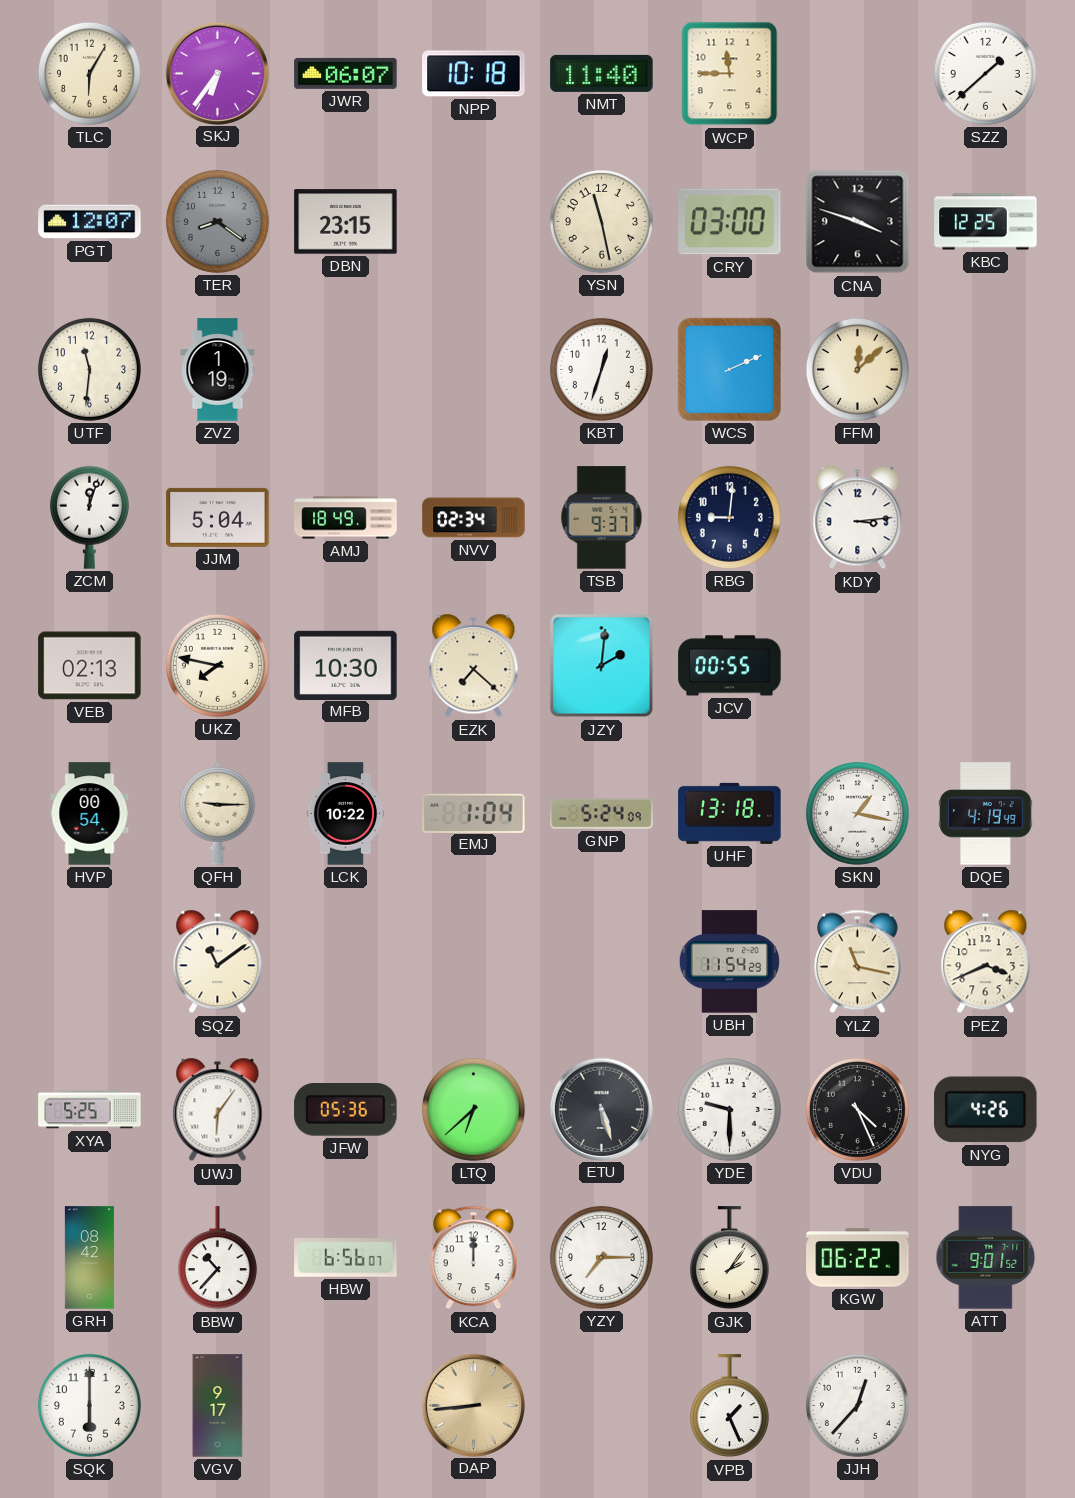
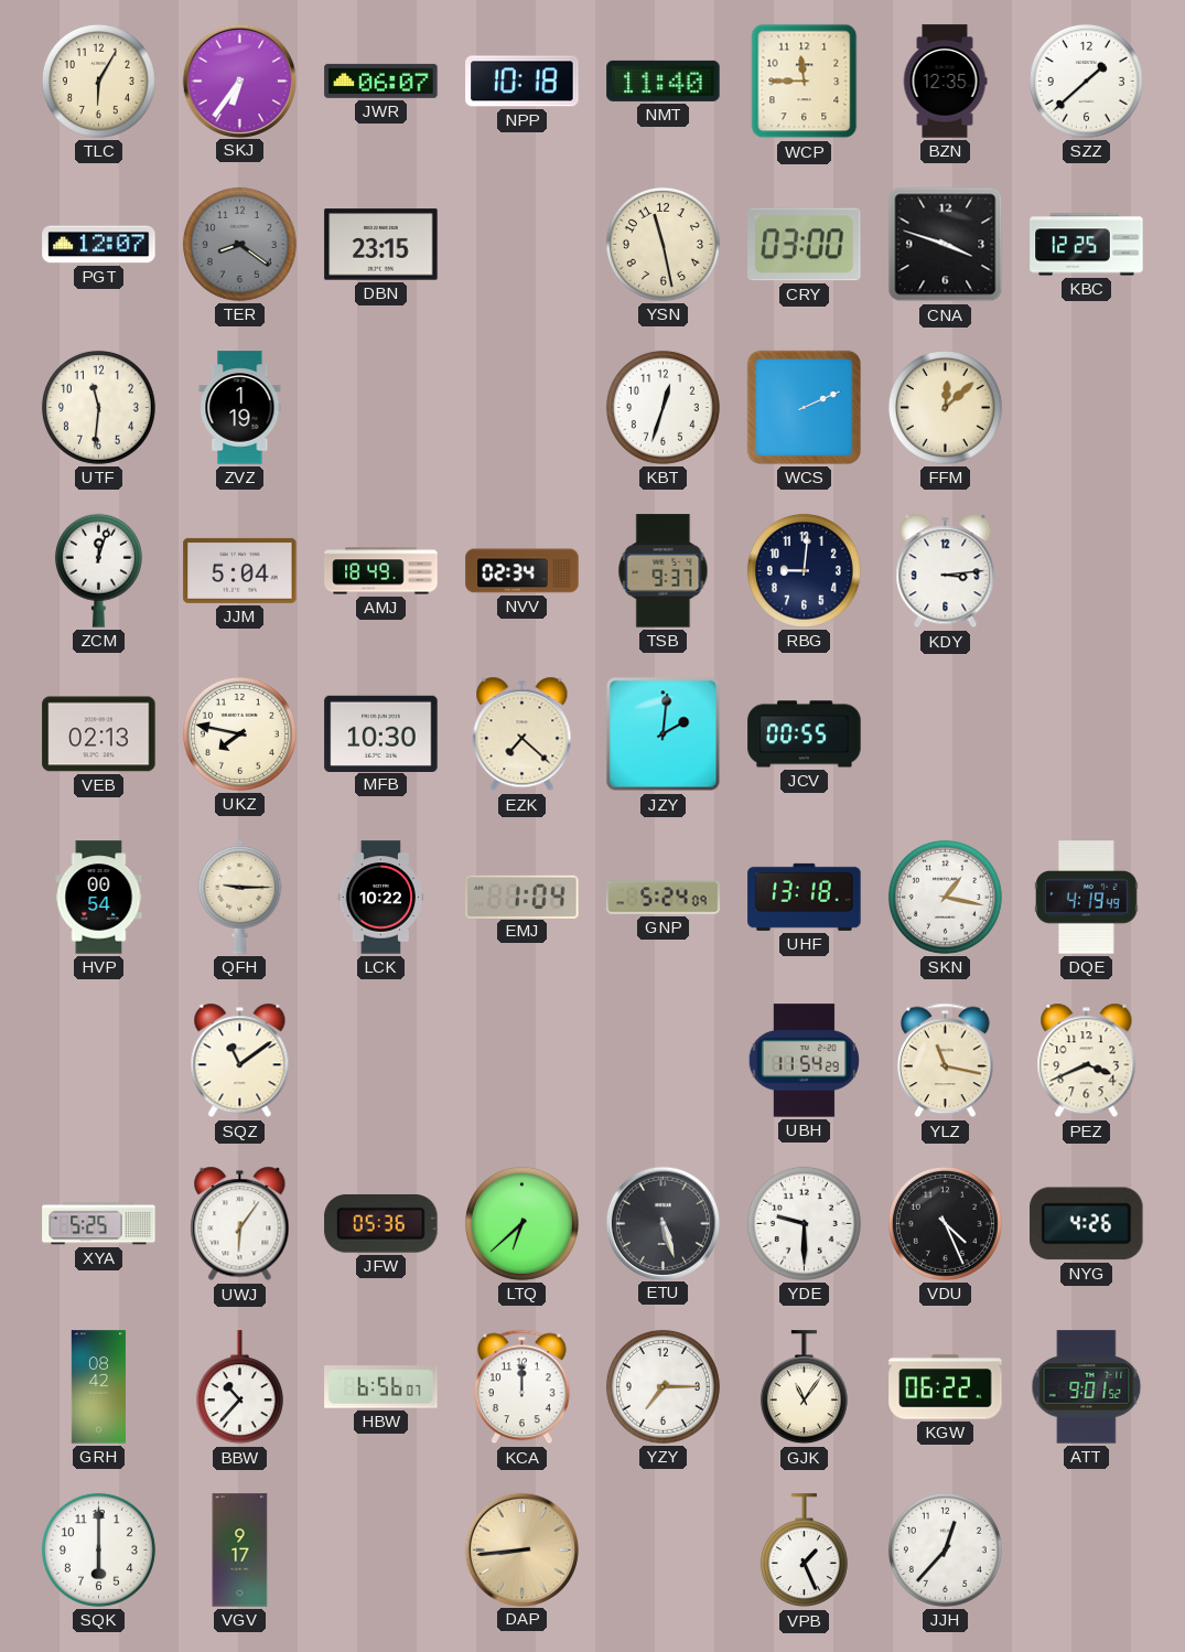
BZN: none -> 12:35 (945, 82)
GJK: 2:06 -> 11:06 (804, 1387)
